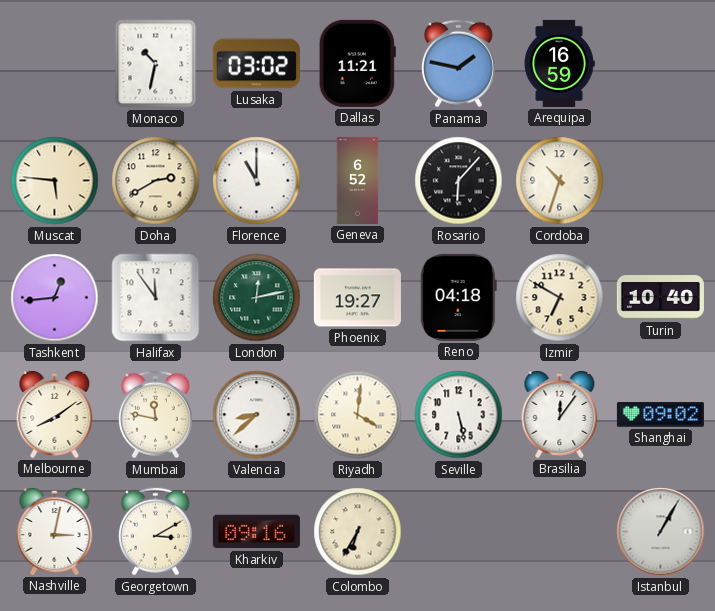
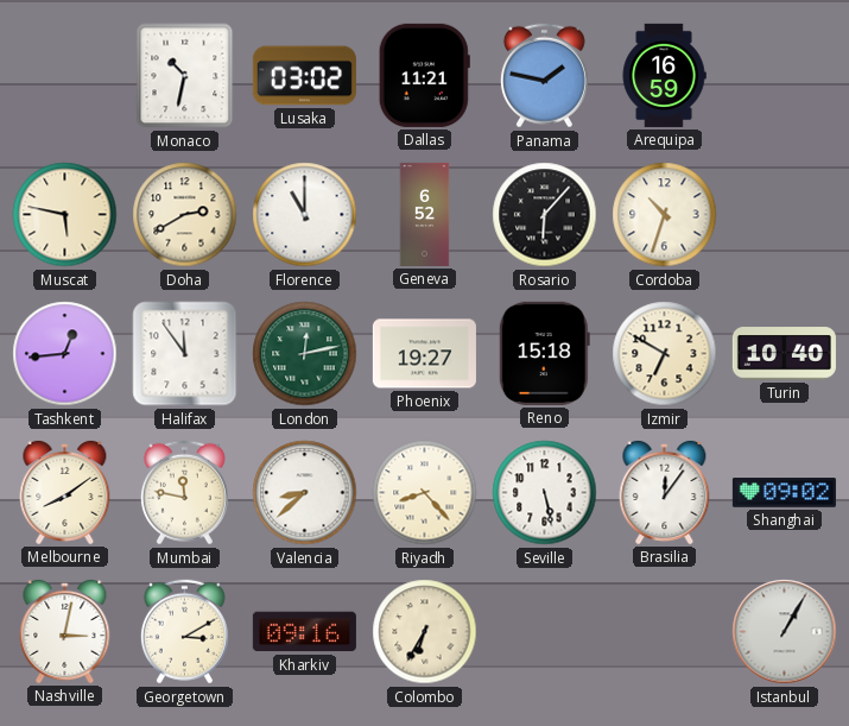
Muscat: 5:46 -> 5:47 (65, 215)
Reno: 04:18 -> 15:18 (544, 353)
Riyadh: 4:01 -> 8:23 (425, 493)
